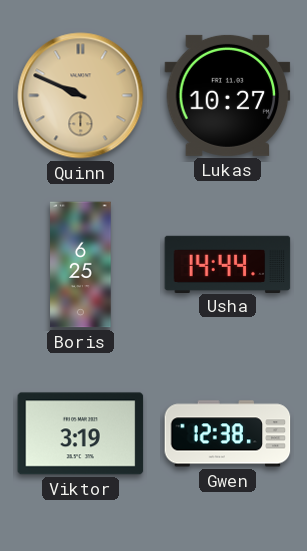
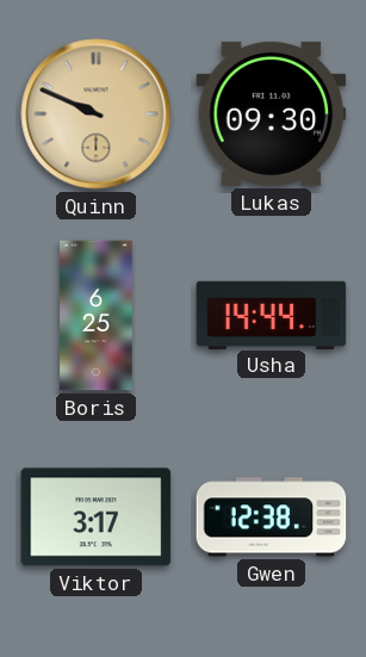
Lukas: 10:27 -> 09:30 (272, 113)
Viktor: 3:19 -> 3:17 (97, 517)
